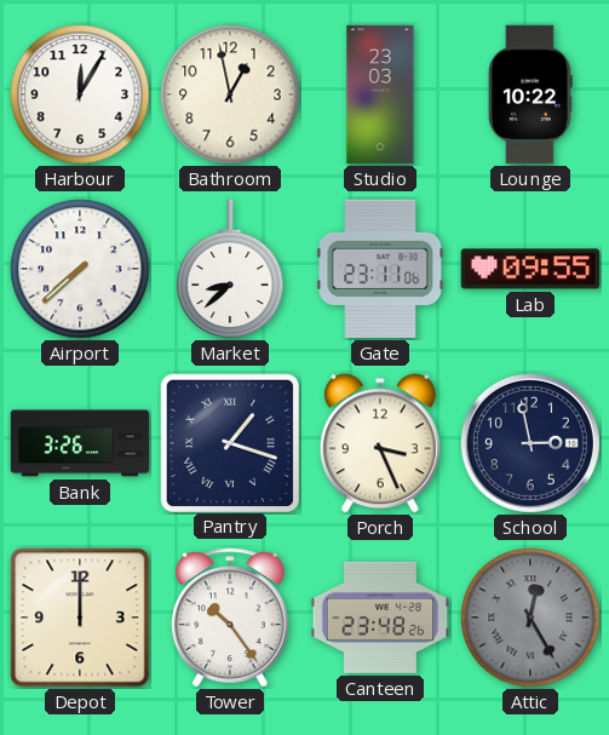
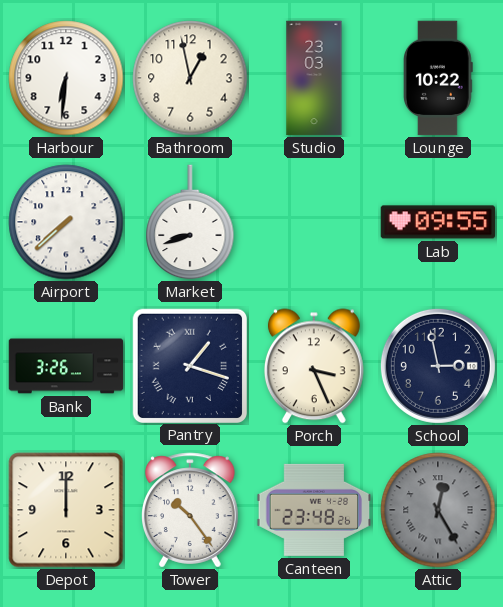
Harbour: 12:05 -> 6:31 (66, 78)
Market: 8:38 -> 8:42 (190, 222)
Gate: 23:11 -> none (380, 269)
